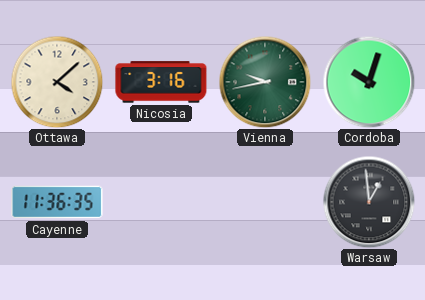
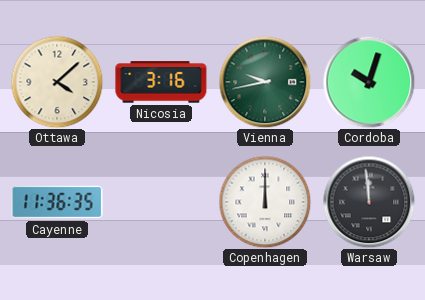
Copenhagen: none -> 12:00 (265, 202)
Warsaw: 12:59 -> 11:59 (369, 202)
